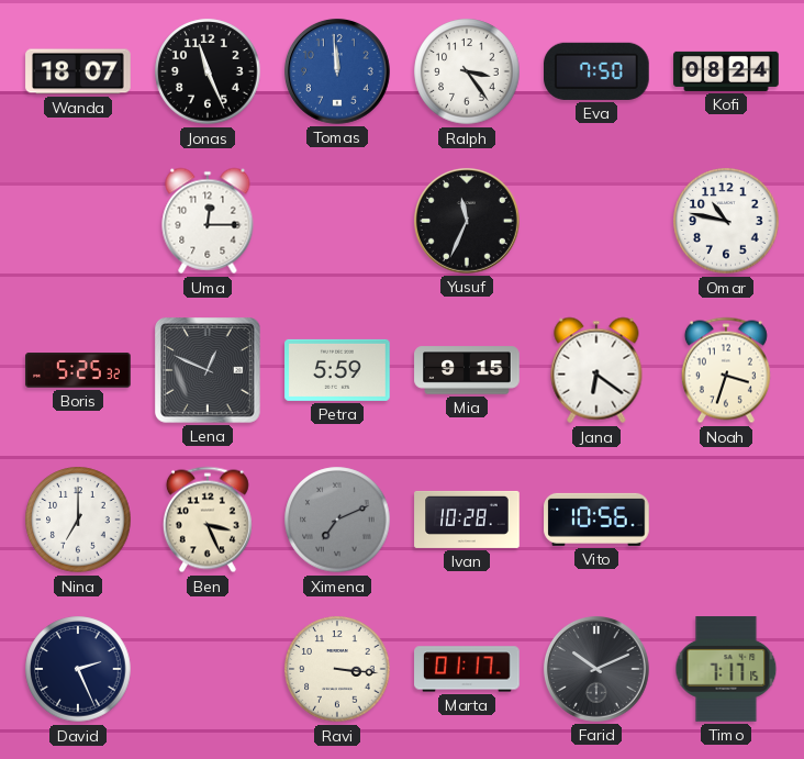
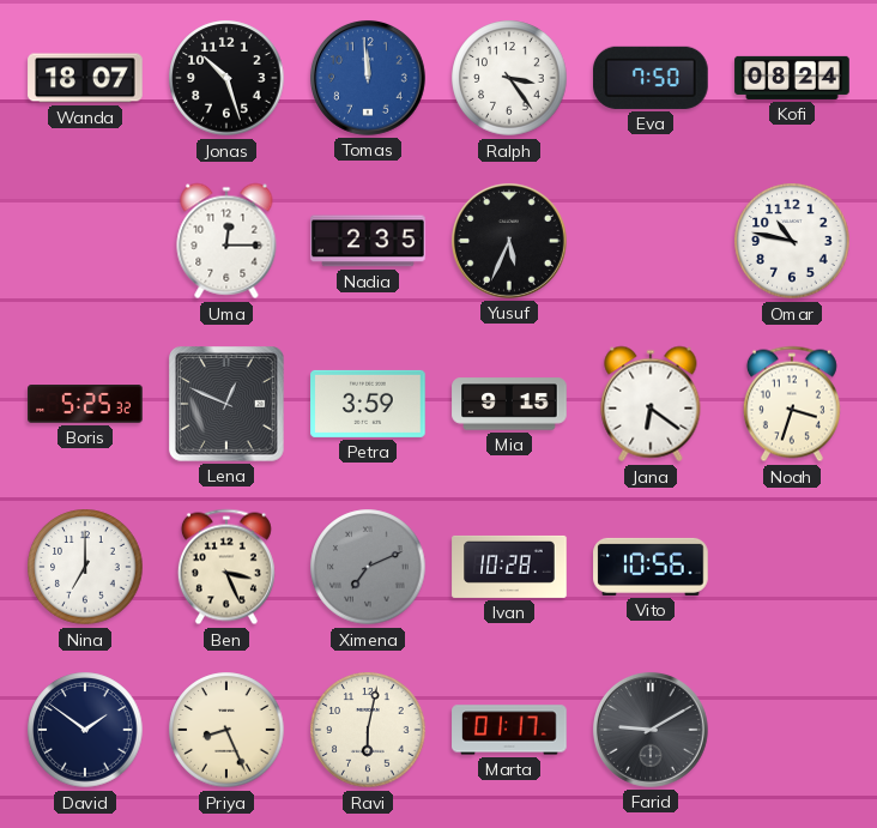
Jonas: 11:26 -> 10:27 (226, 78)
Nadia: none -> 2:35 (368, 241)
Yusuf: 11:34 -> 5:34 (509, 241)
Petra: 5:59 -> 3:59 (368, 404)
David: 2:26 -> 1:51 (85, 730)
Priya: none -> 8:26 (226, 730)
Ravi: 3:16 -> 6:02 (368, 730)
Farid: 10:11 -> 9:10 (651, 730)
Timo: 7:17 -> none (726, 669)
